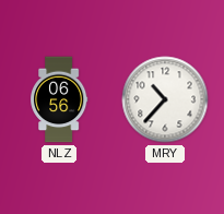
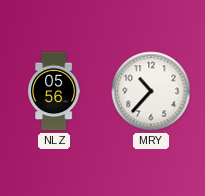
NLZ: 06:56 -> 05:56 (54, 91)
